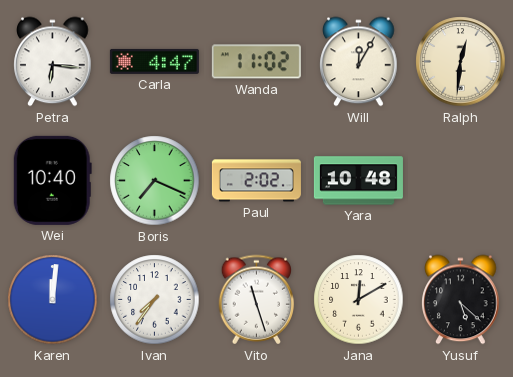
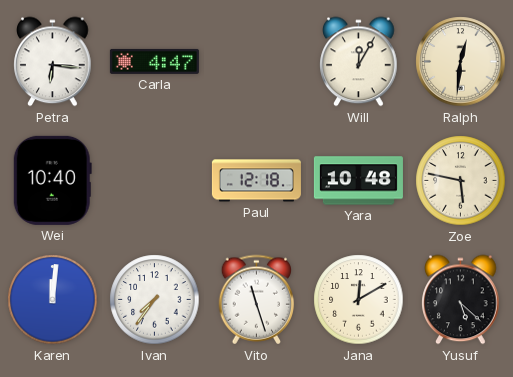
Wanda: 11:02 -> none (256, 62)
Boris: 7:19 -> none (155, 181)
Paul: 2:02 -> 12:18 (256, 181)
Zoe: none -> 5:47 (461, 181)
